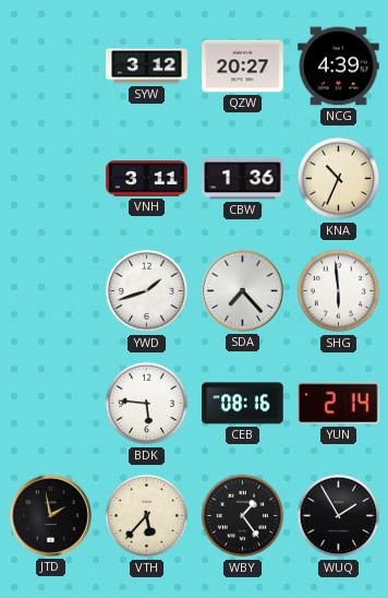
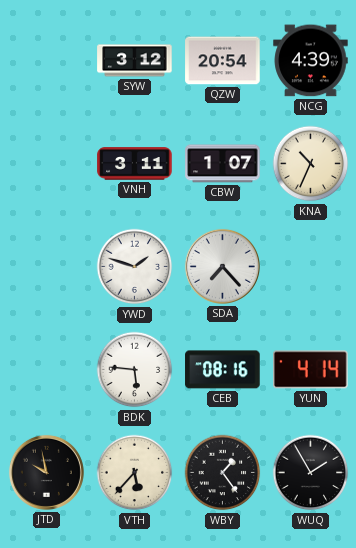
QZW: 20:27 -> 20:54 (223, 61)
CBW: 1:36 -> 1:07 (223, 164)
YWD: 1:42 -> 1:48 (135, 267)
SHG: 5:59 -> none (339, 291)
YUN: 2:14 -> 4:14 (311, 370)
JTD: 1:58 -> 9:58 (46, 472)
